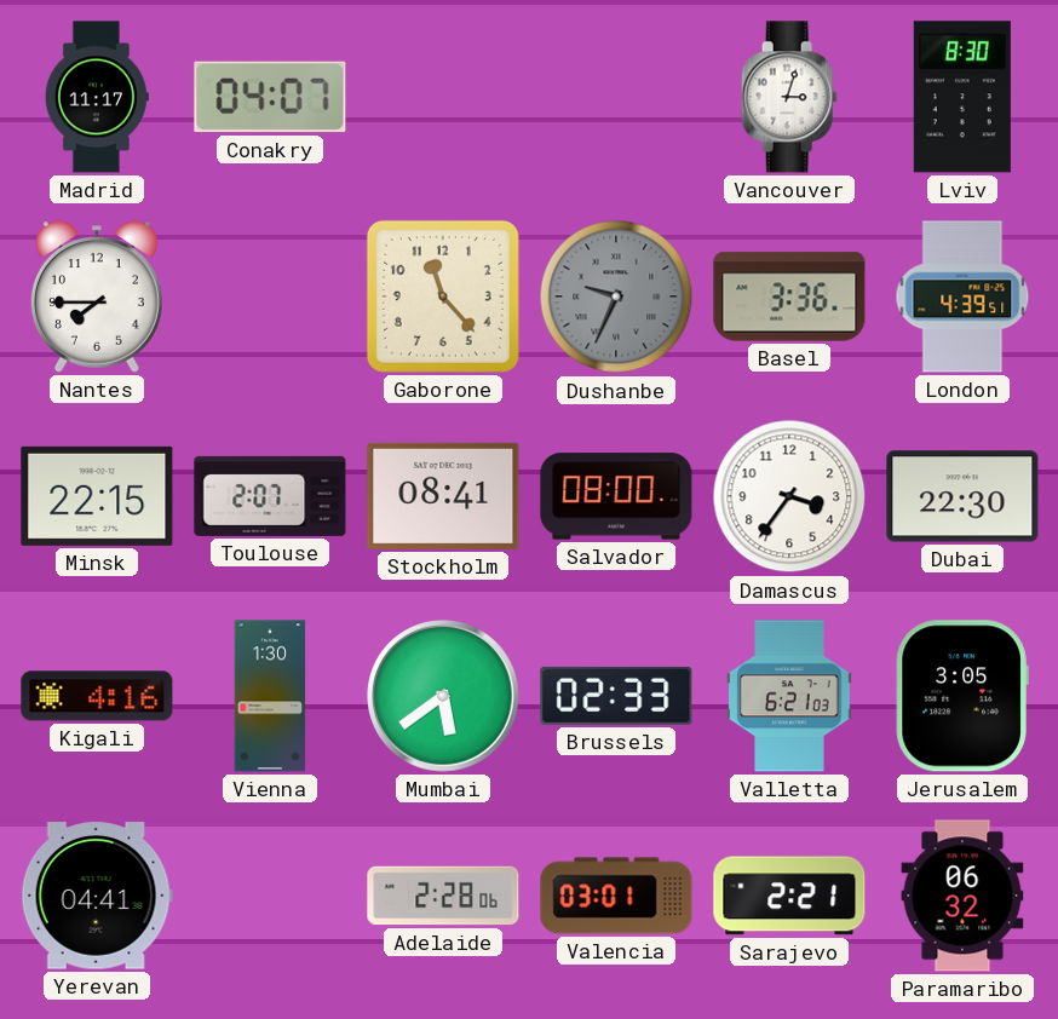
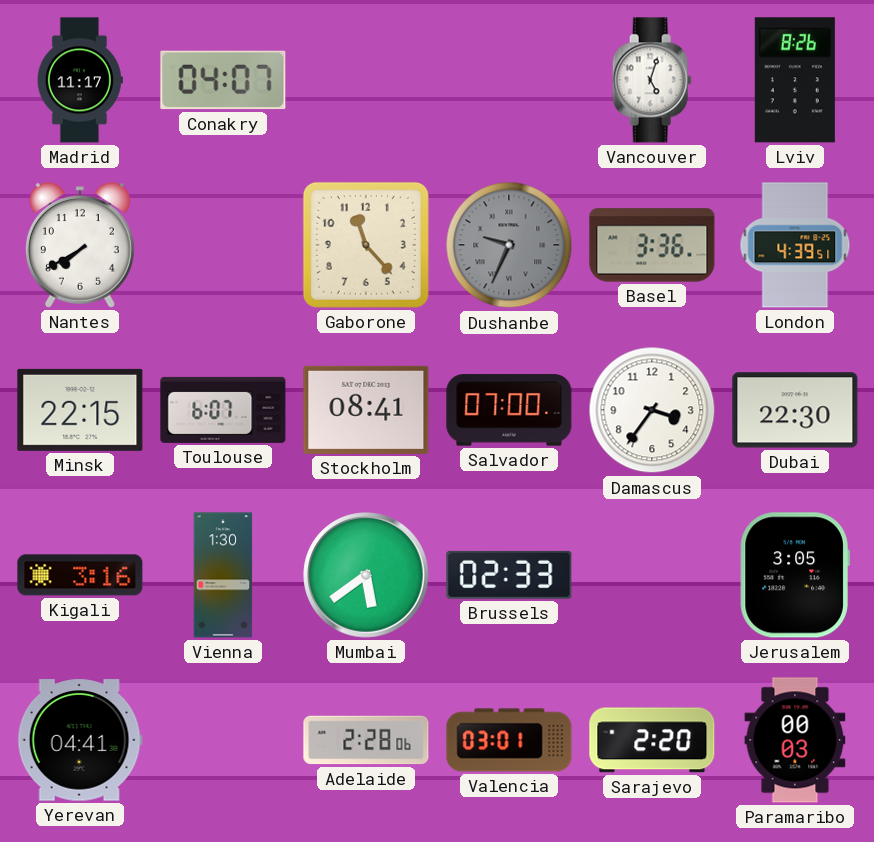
Vancouver: 3:03 -> 5:03 (652, 80)
Lviv: 8:30 -> 8:26 (795, 80)
Nantes: 7:45 -> 7:40 (80, 245)
Toulouse: 2:07 -> 6:07 (223, 410)
Salvador: 08:00 -> 07:00 (509, 410)
Kigali: 4:16 -> 3:16 (80, 575)
Valletta: 6:21 -> none (789, 696)
Sarajevo: 2:21 -> 2:20 (652, 740)
Paramaribo: 06:32 -> 00:03 (795, 740)
